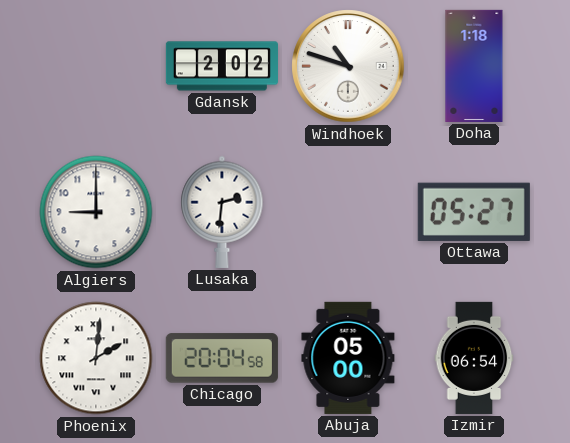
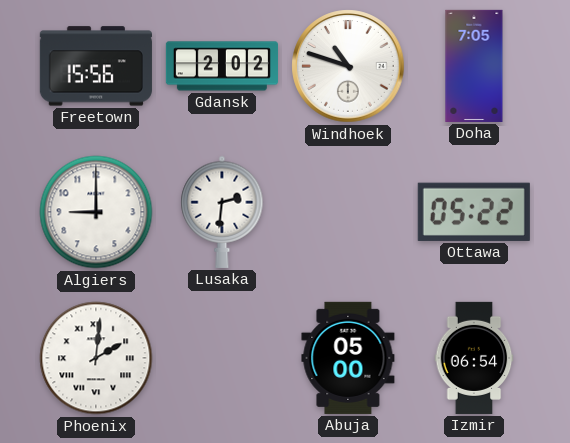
Freetown: none -> 15:56 (96, 66)
Doha: 1:18 -> 7:05 (474, 66)
Ottawa: 05:27 -> 05:22 (474, 212)
Chicago: 20:04 -> none (222, 358)
